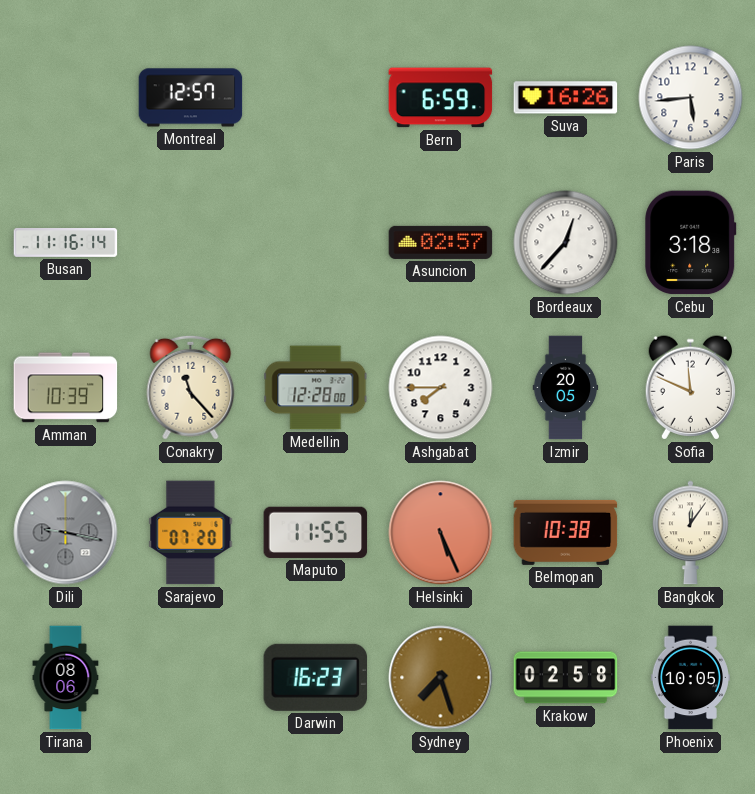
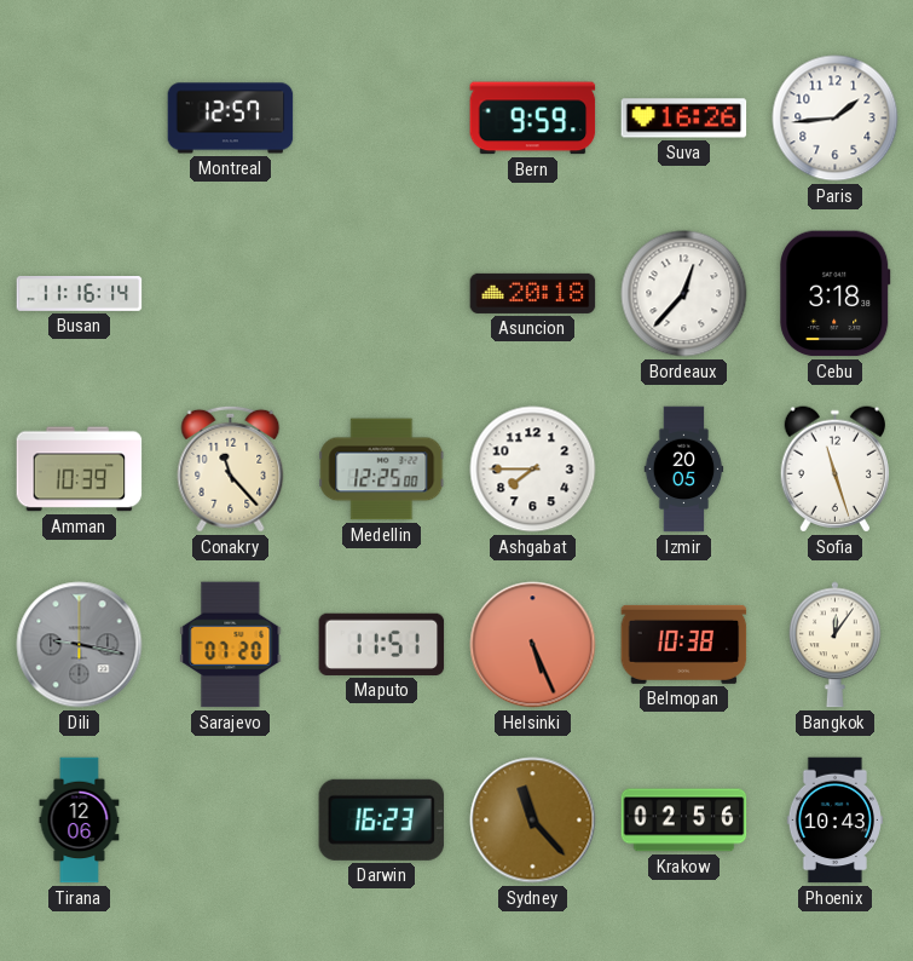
Bern: 6:59 -> 9:59 (533, 119)
Paris: 5:44 -> 1:44 (836, 119)
Asuncion: 02:57 -> 20:18 (533, 293)
Medellin: 12:28 -> 12:25 (382, 470)
Sofia: 11:49 -> 11:27 (836, 470)
Maputo: 11:55 -> 11:51 (382, 644)
Tirana: 08:06 -> 12:06 (80, 821)
Sydney: 7:27 -> 11:23 (533, 821)
Krakow: 02:58 -> 02:56 (684, 821)
Phoenix: 10:05 -> 10:43 (834, 821)
